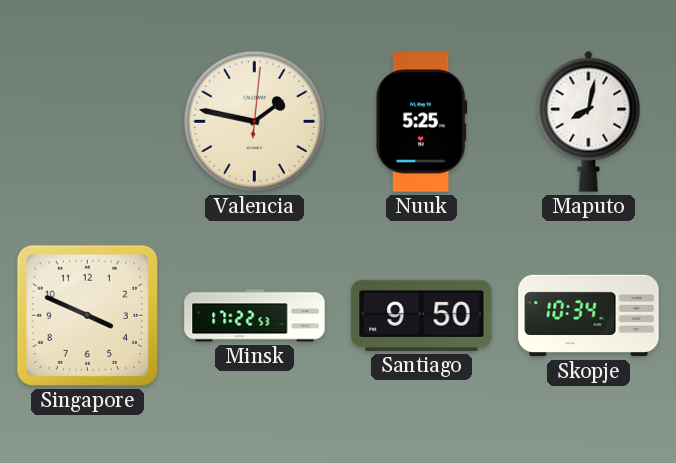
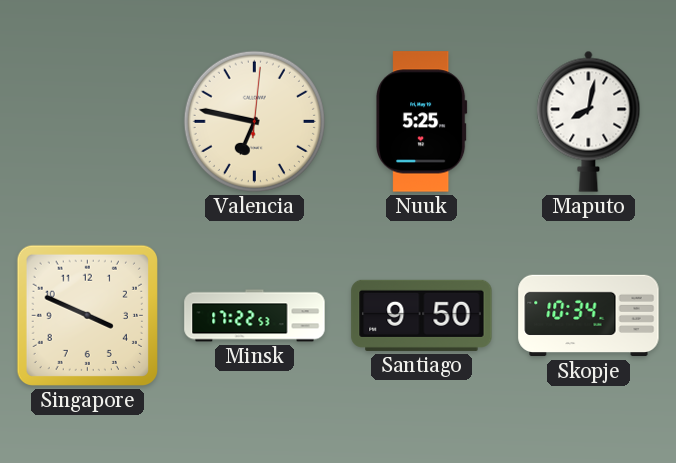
Valencia: 1:47 -> 6:47 (254, 121)
